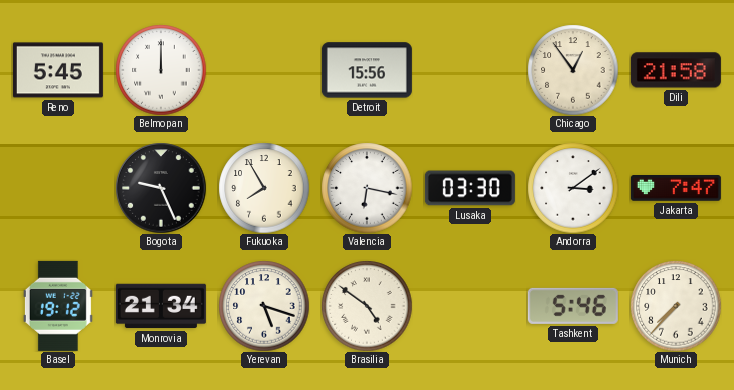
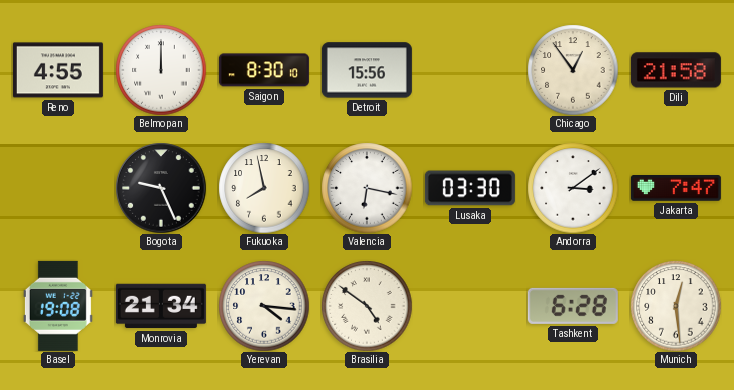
Reno: 5:45 -> 4:55 (58, 70)
Saigon: none -> 8:30 (264, 70)
Fukuoka: 7:55 -> 7:58 (264, 188)
Basel: 19:12 -> 19:08 (58, 306)
Yerevan: 5:18 -> 4:16 (264, 306)
Tashkent: 5:46 -> 6:28 (573, 306)
Munich: 7:37 -> 12:29 (676, 306)
